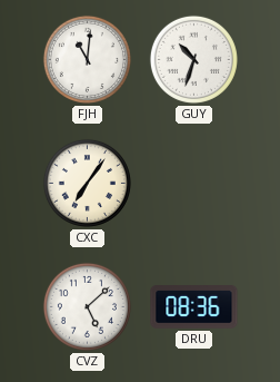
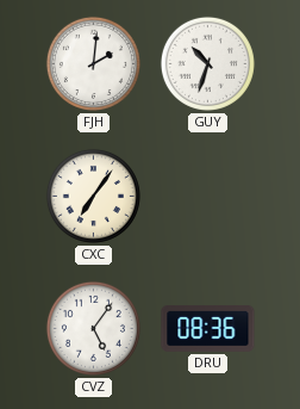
FJH: 11:01 -> 2:01 (93, 63)
CVZ: 5:08 -> 5:06 (93, 328)
